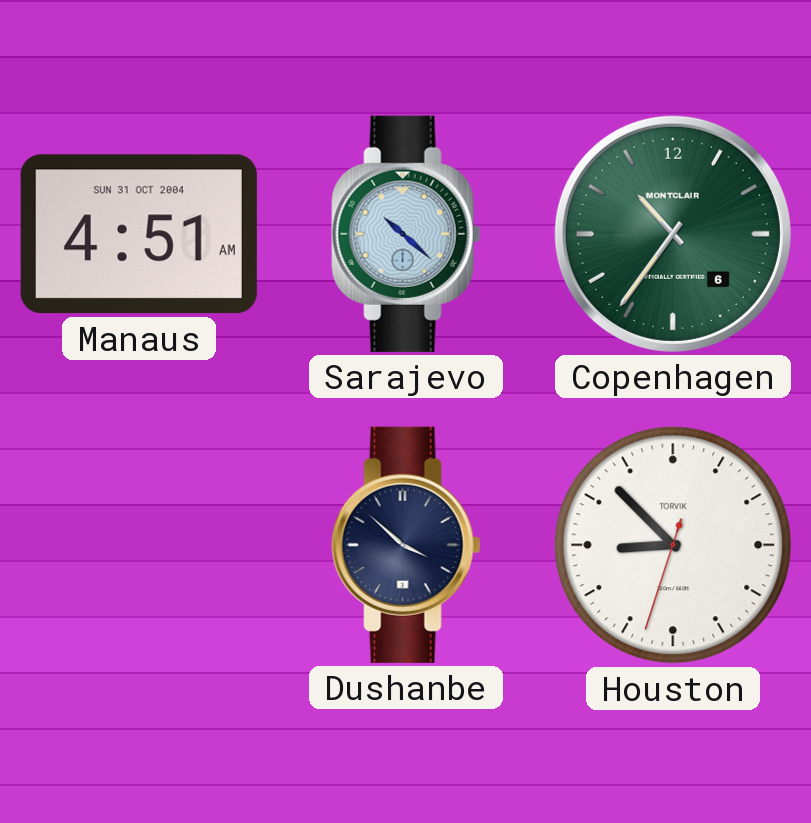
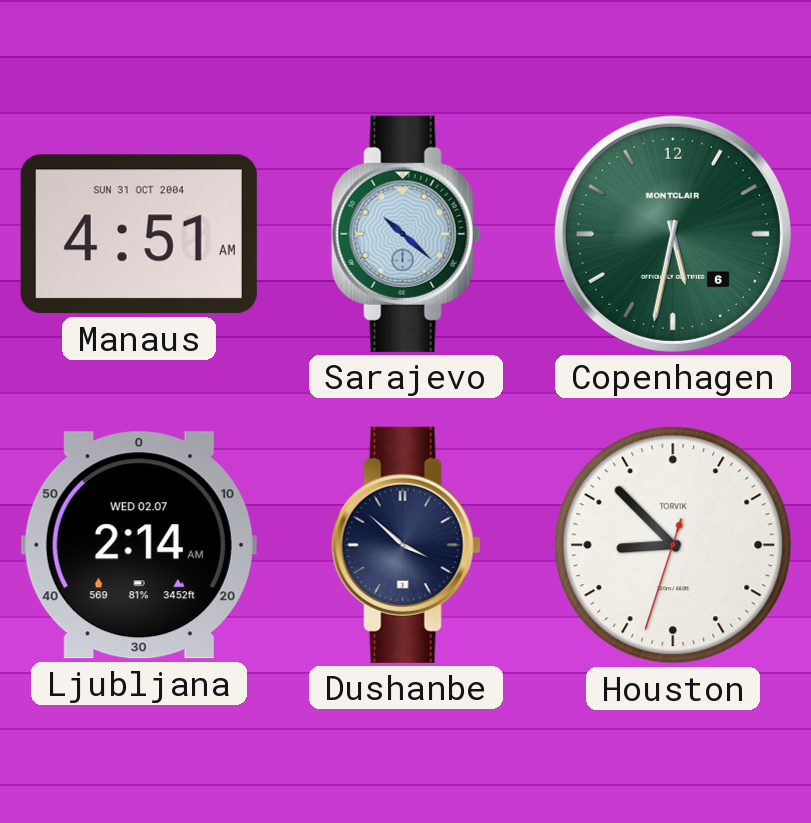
Copenhagen: 10:36 -> 5:32 (673, 234)
Ljubljana: none -> 2:14 (139, 545)
